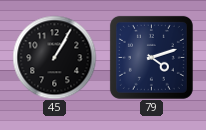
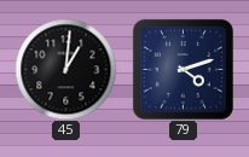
45: 1:05 -> 1:01 (65, 69)
